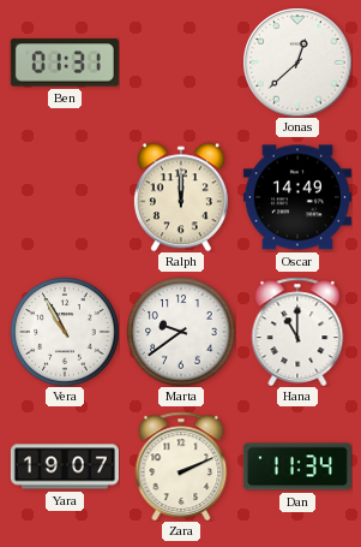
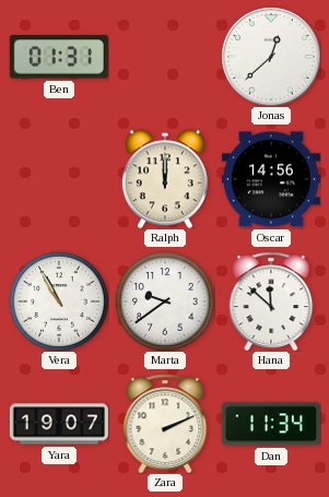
Oscar: 14:49 -> 14:56 (271, 179)
Hana: 11:00 -> 11:52 (271, 300)
